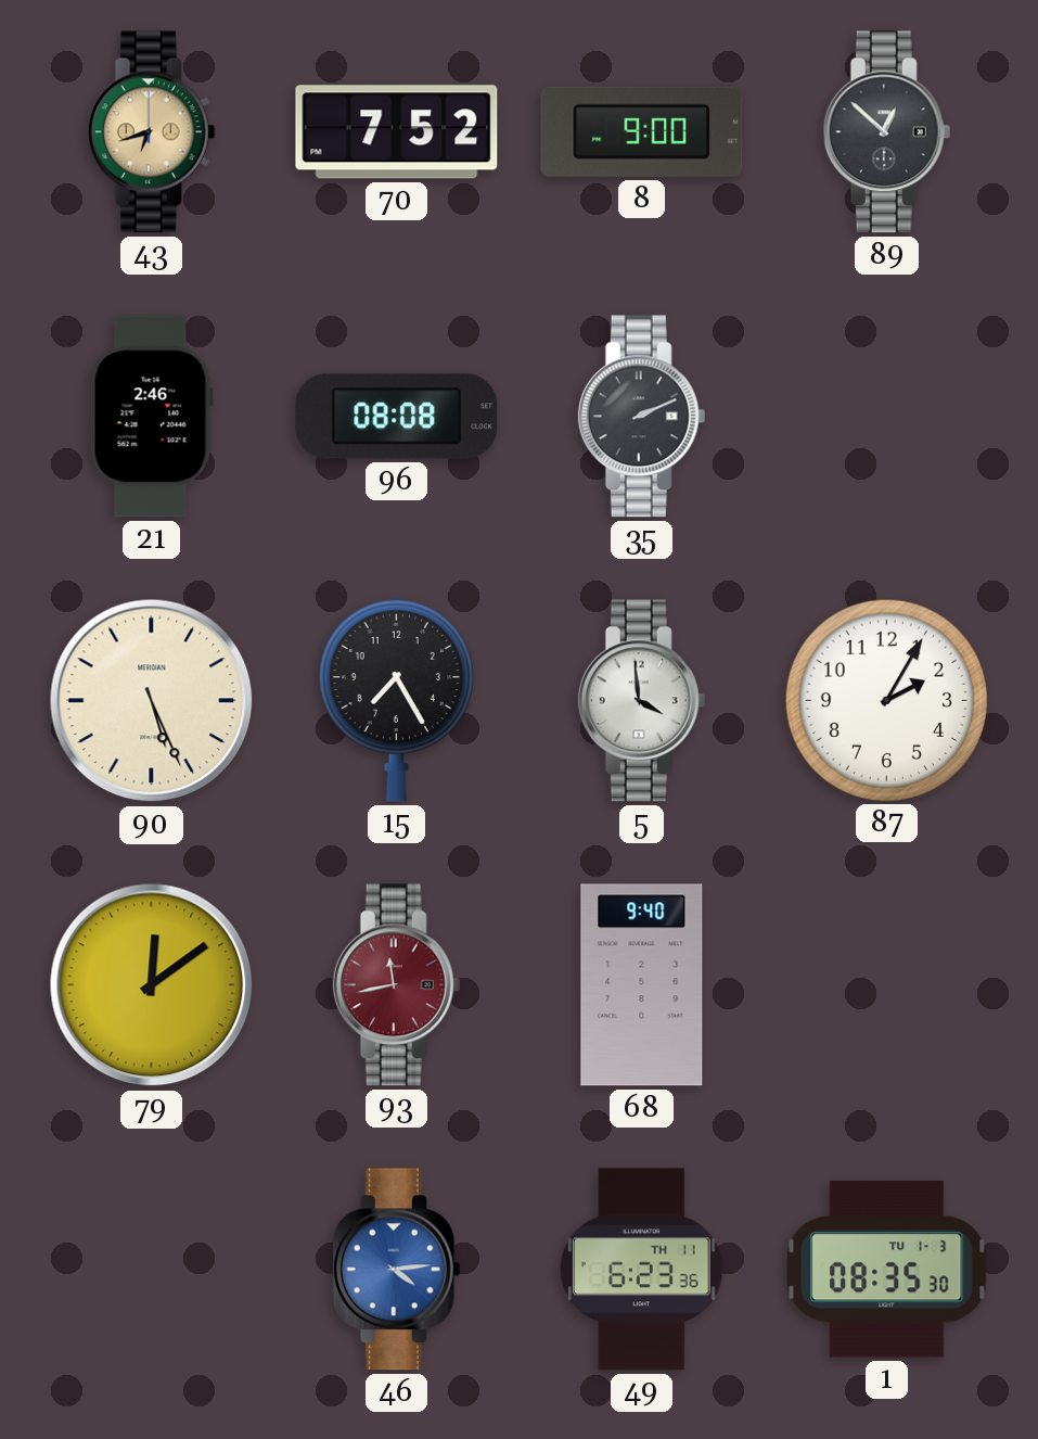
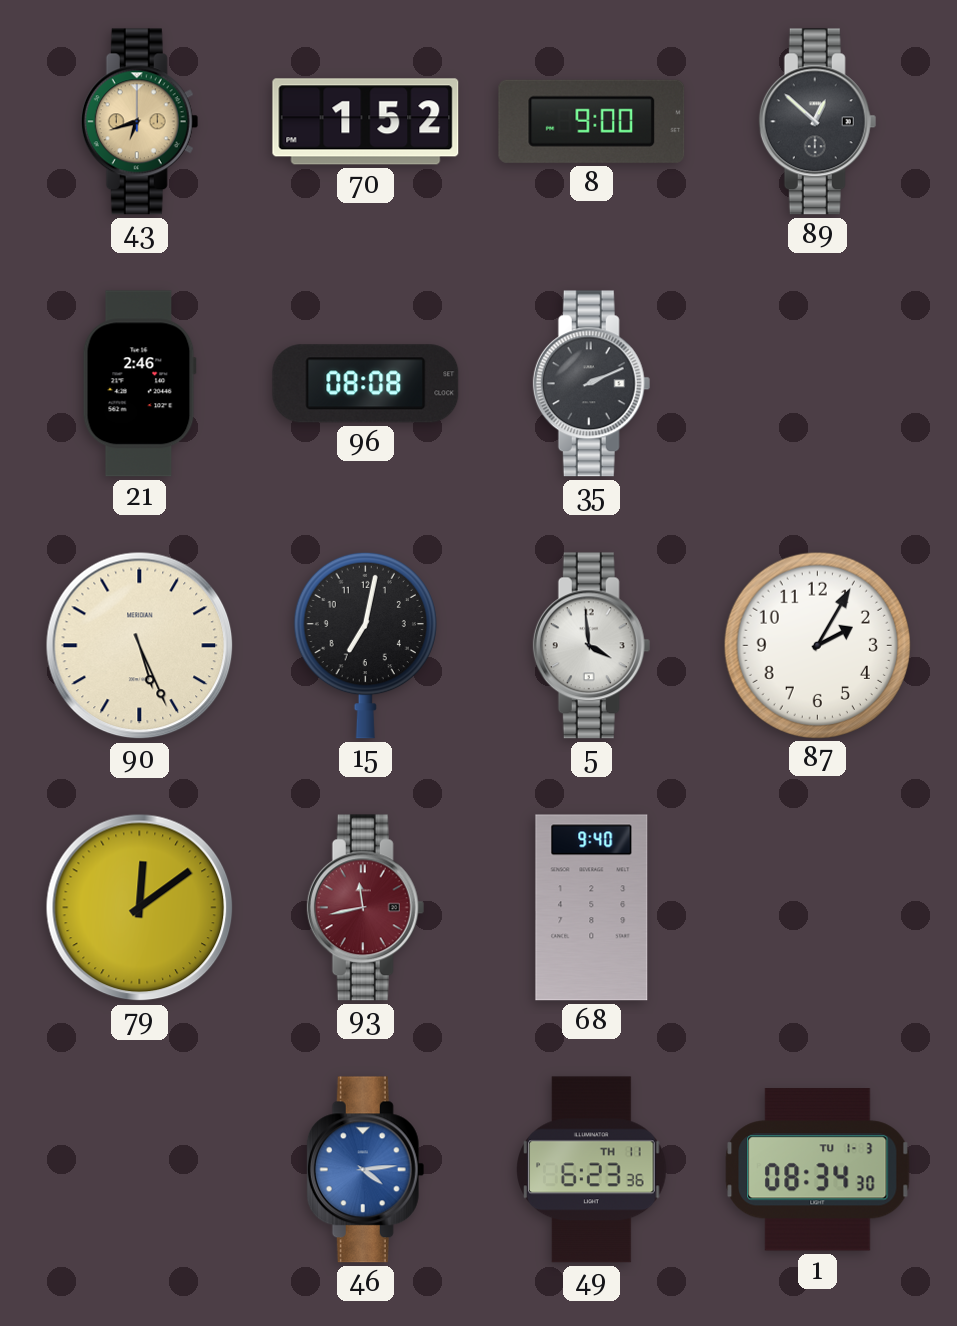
70: 7:52 -> 1:52 (366, 122)
15: 7:25 -> 7:02 (365, 645)
1: 08:35 -> 08:34 (818, 1170)
